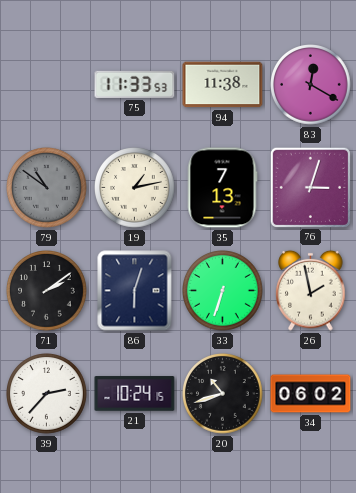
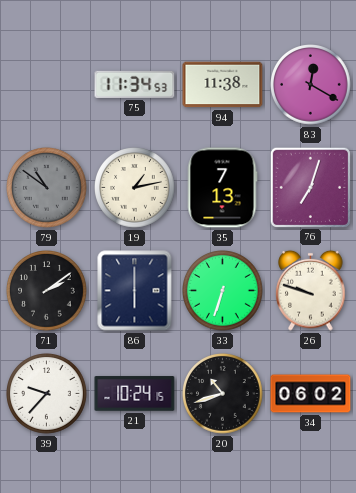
75: 11:33 -> 11:34 (135, 84)
76: 3:03 -> 7:03 (310, 187)
86: 6:03 -> 6:00 (135, 291)
26: 1:58 -> 9:48 (311, 290)
39: 2:37 -> 9:37 (47, 394)
